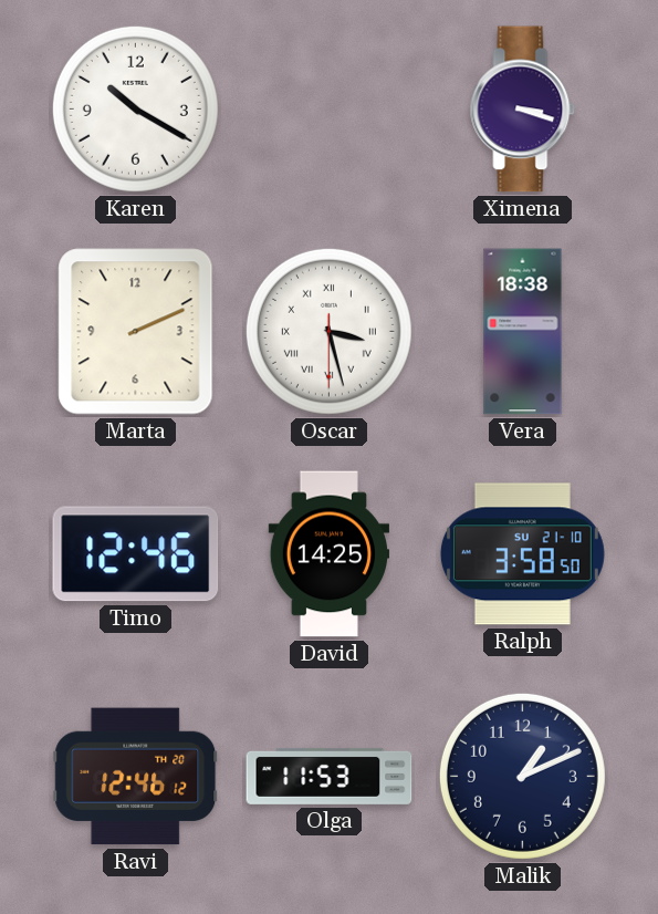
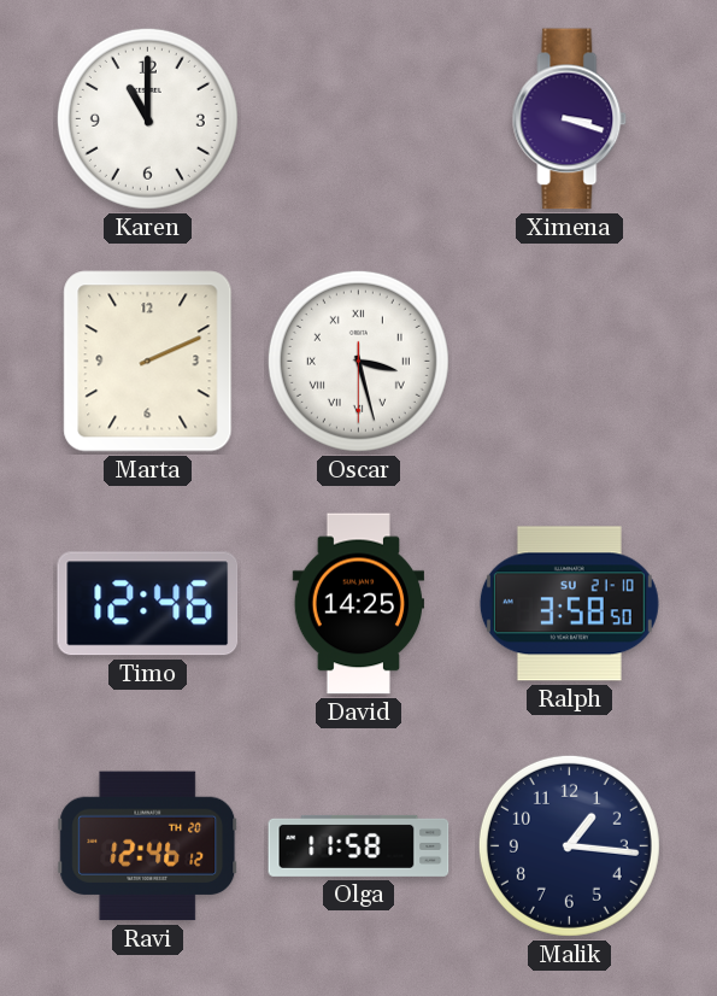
Karen: 10:20 -> 11:00 (147, 118)
Vera: 18:38 -> none (523, 332)
Olga: 11:53 -> 11:58 (359, 845)
Malik: 1:11 -> 1:16 (569, 845)
